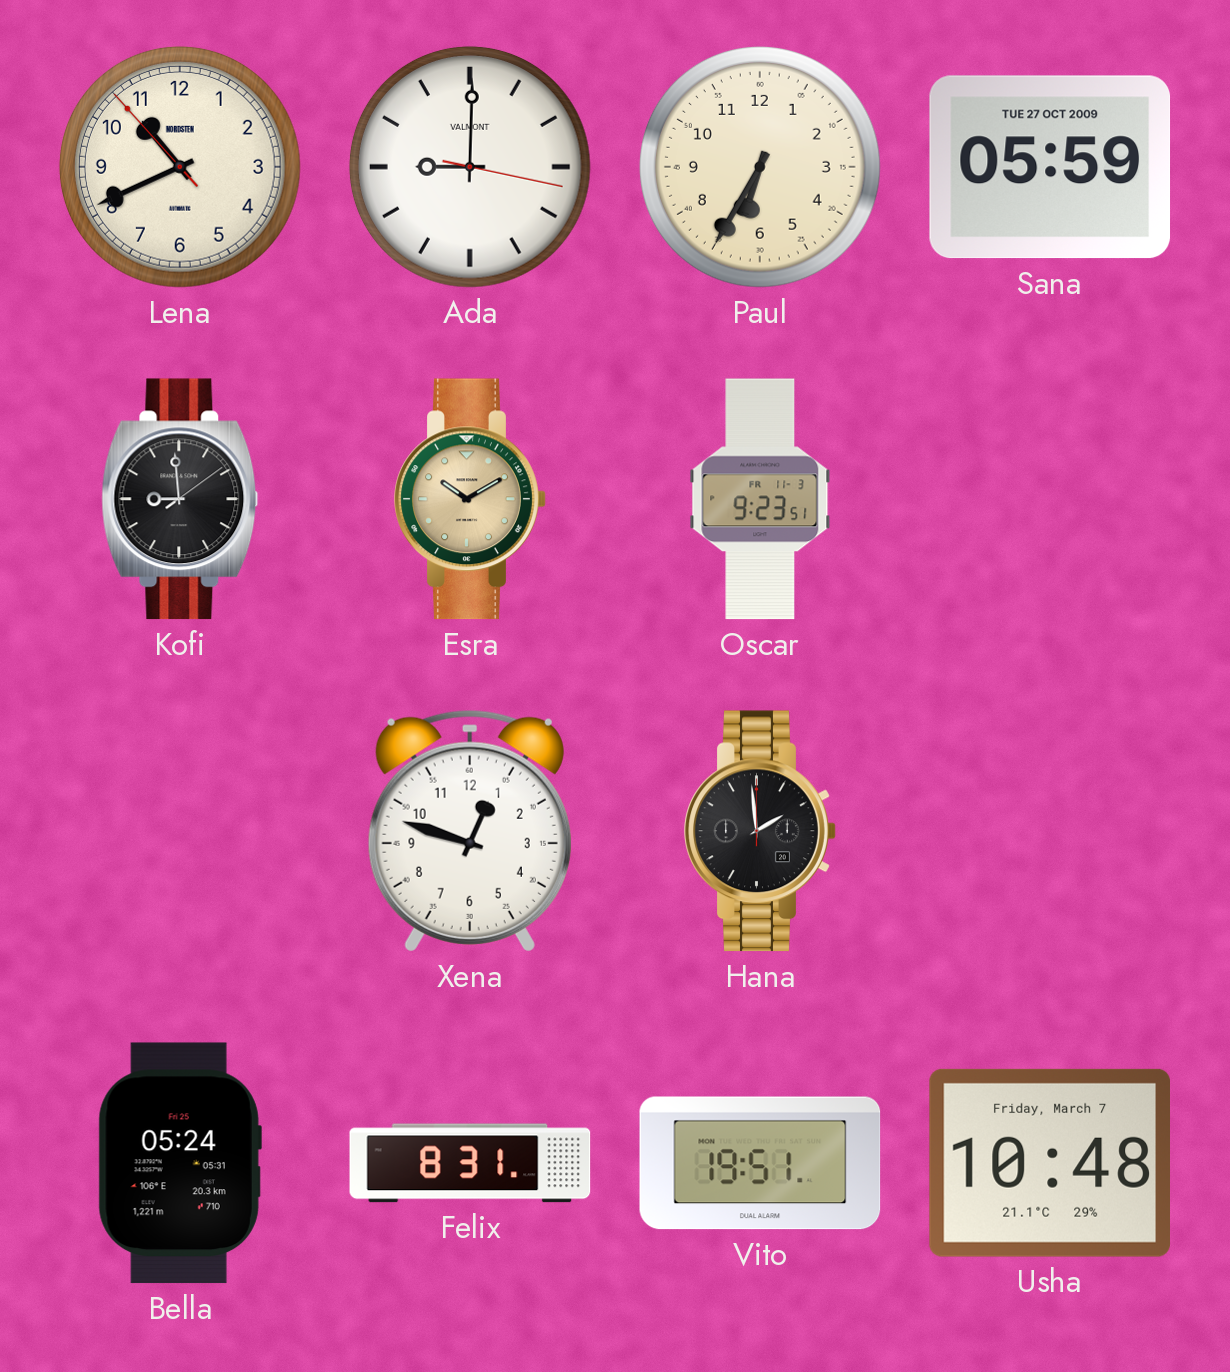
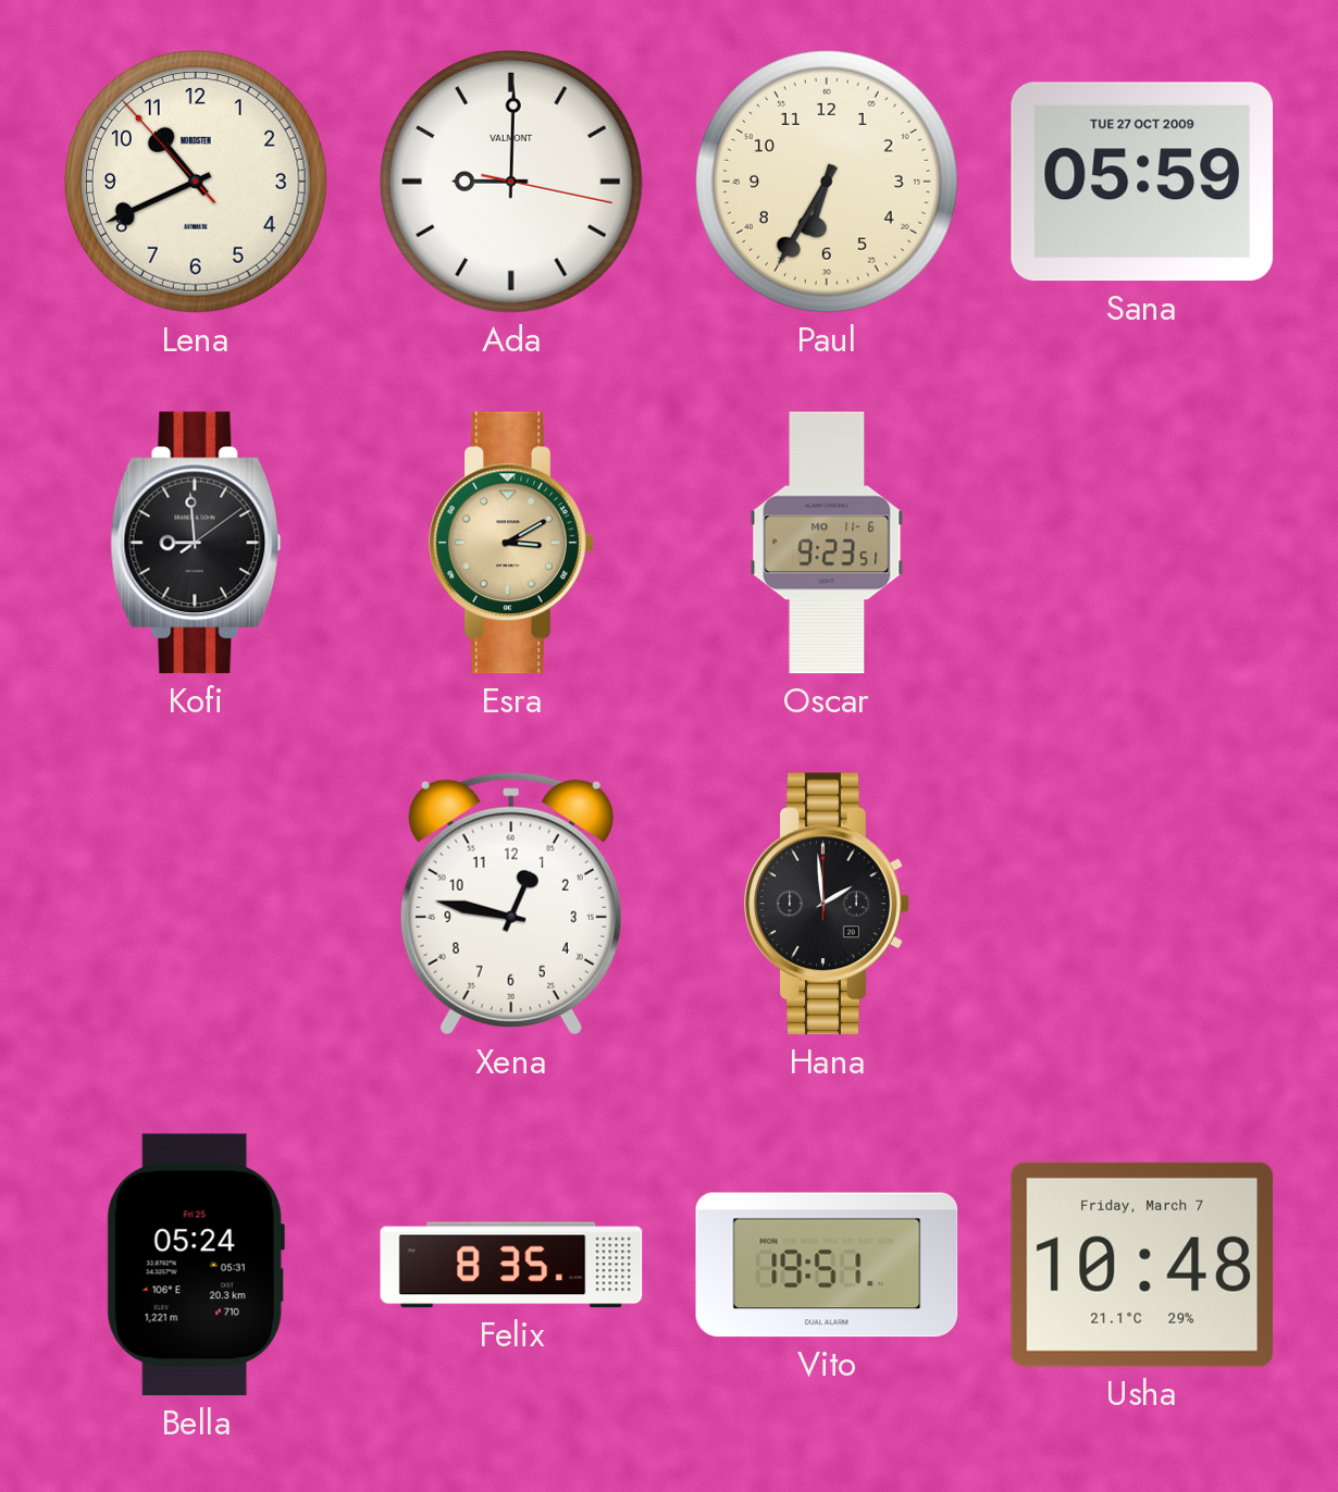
Esra: 10:10 -> 3:10 (511, 543)
Oscar date: FR 11-3 -> MO 11-6 (827, 543)
Xena: 12:48 -> 12:47 (511, 904)
Felix: 8:31 -> 8:35 (511, 1265)
